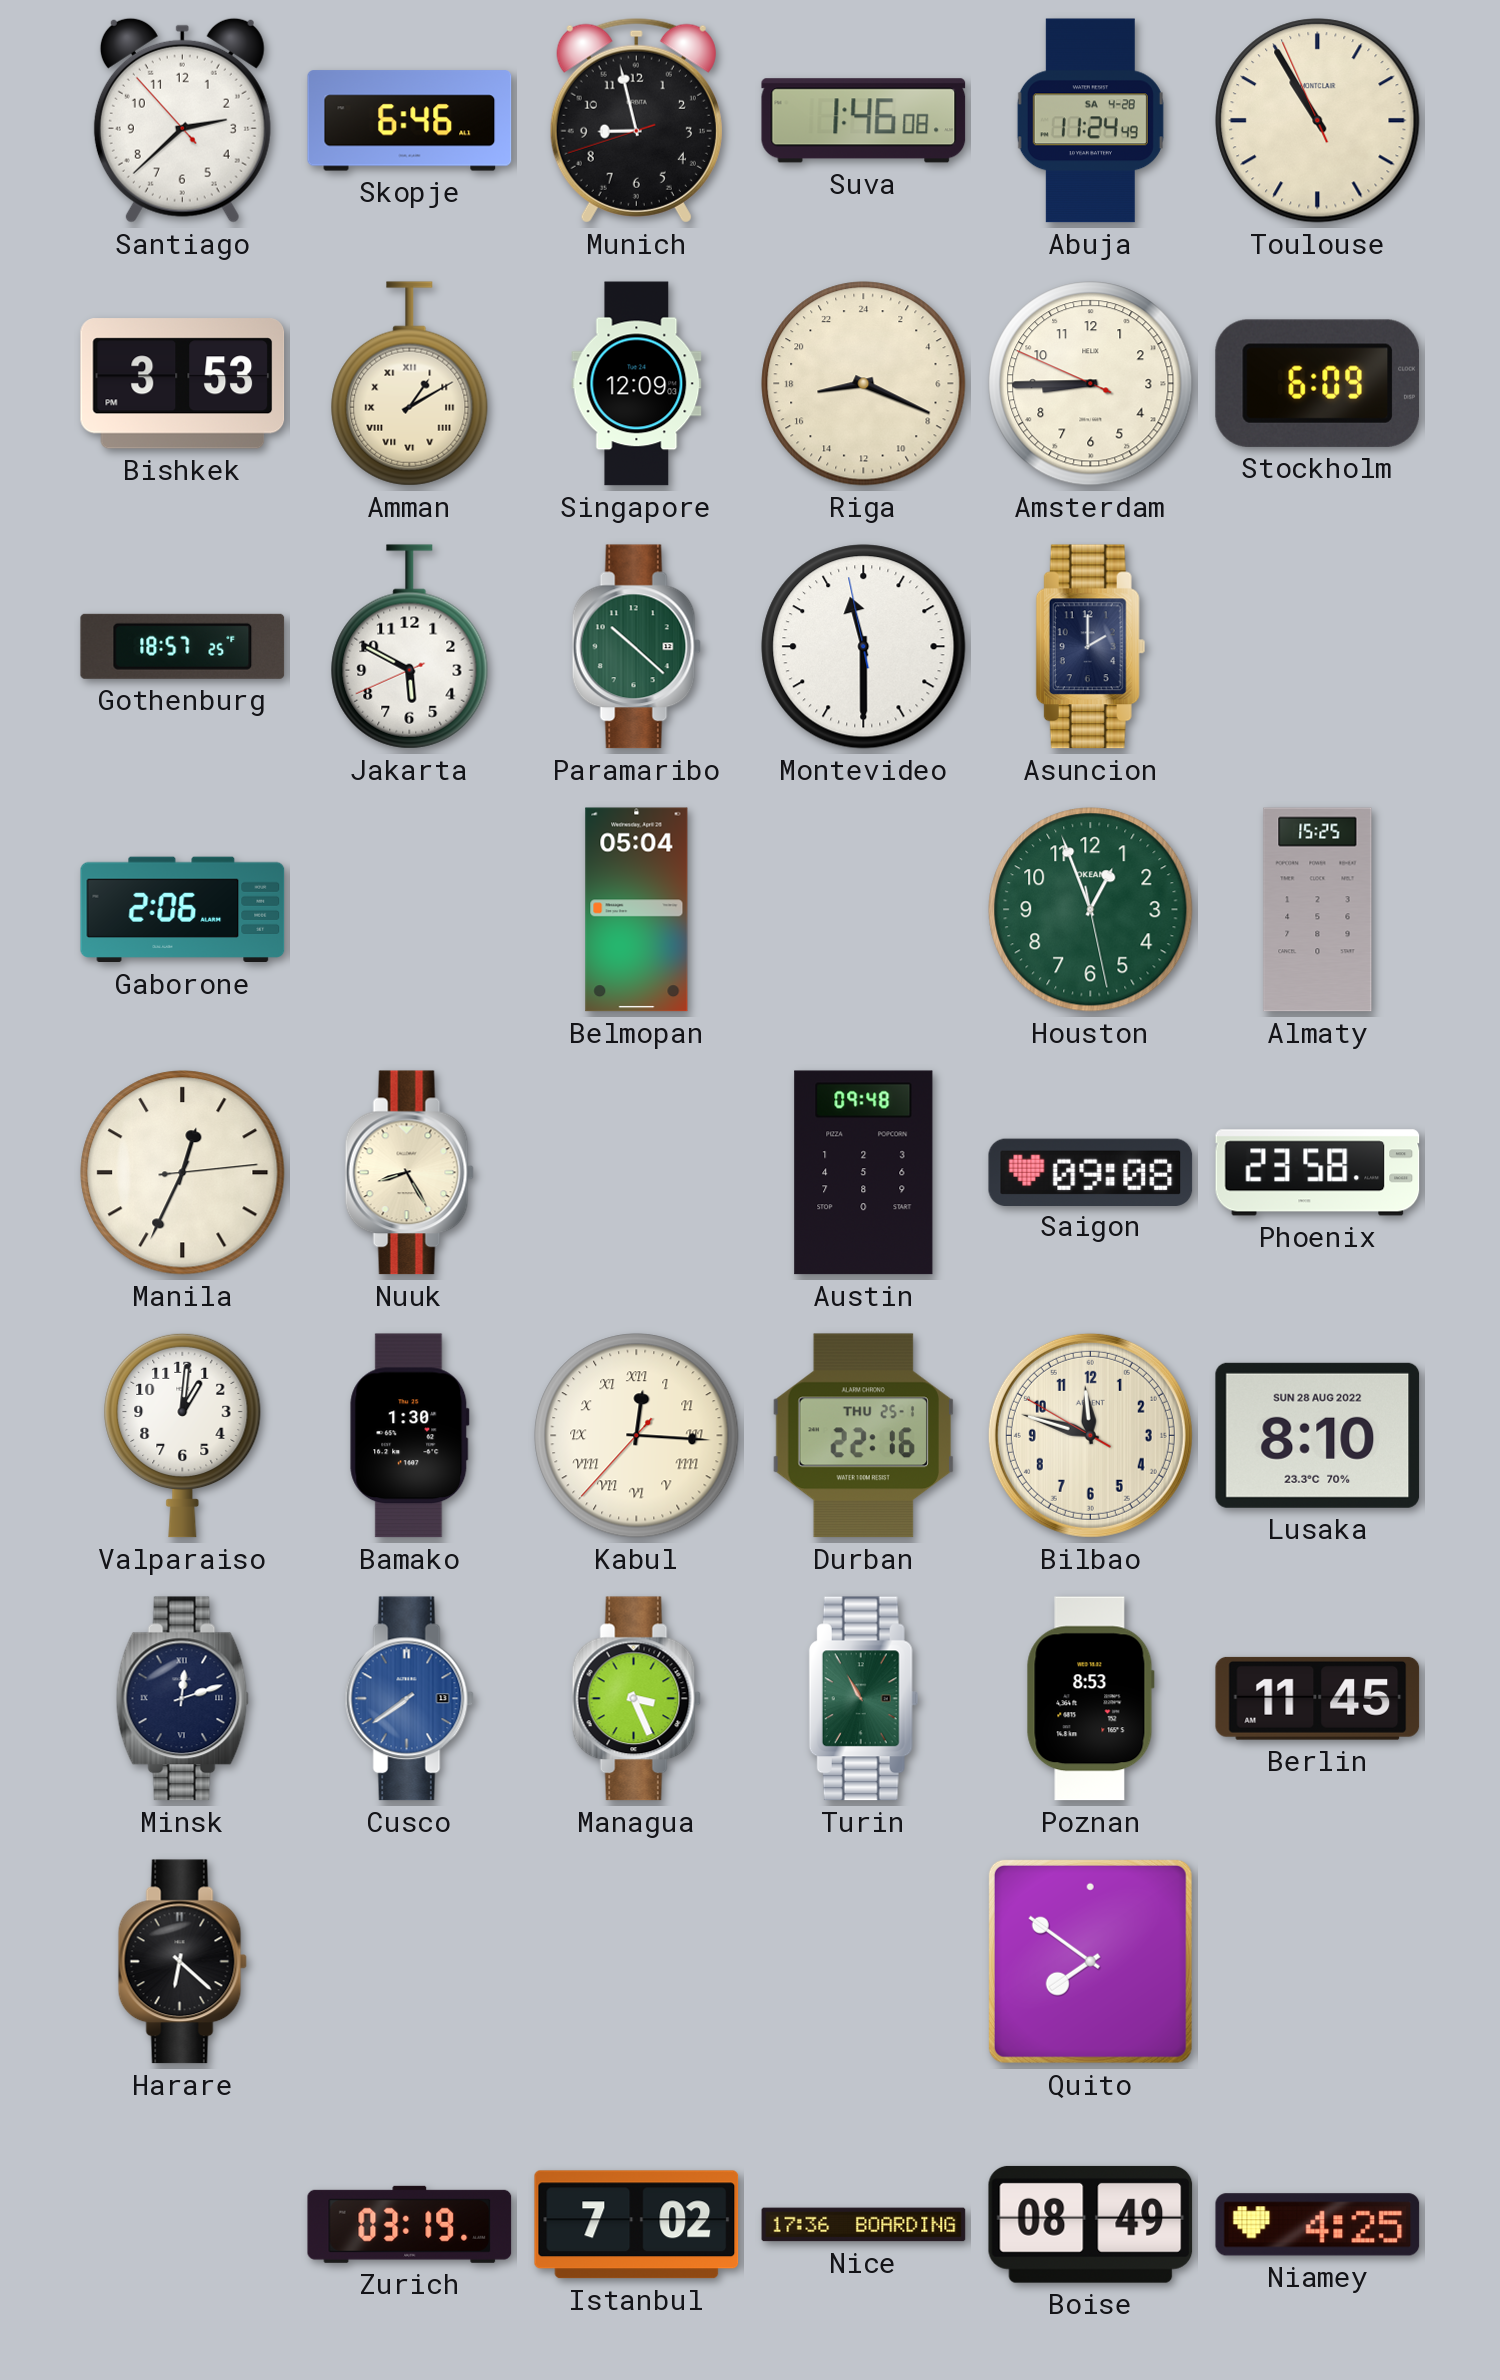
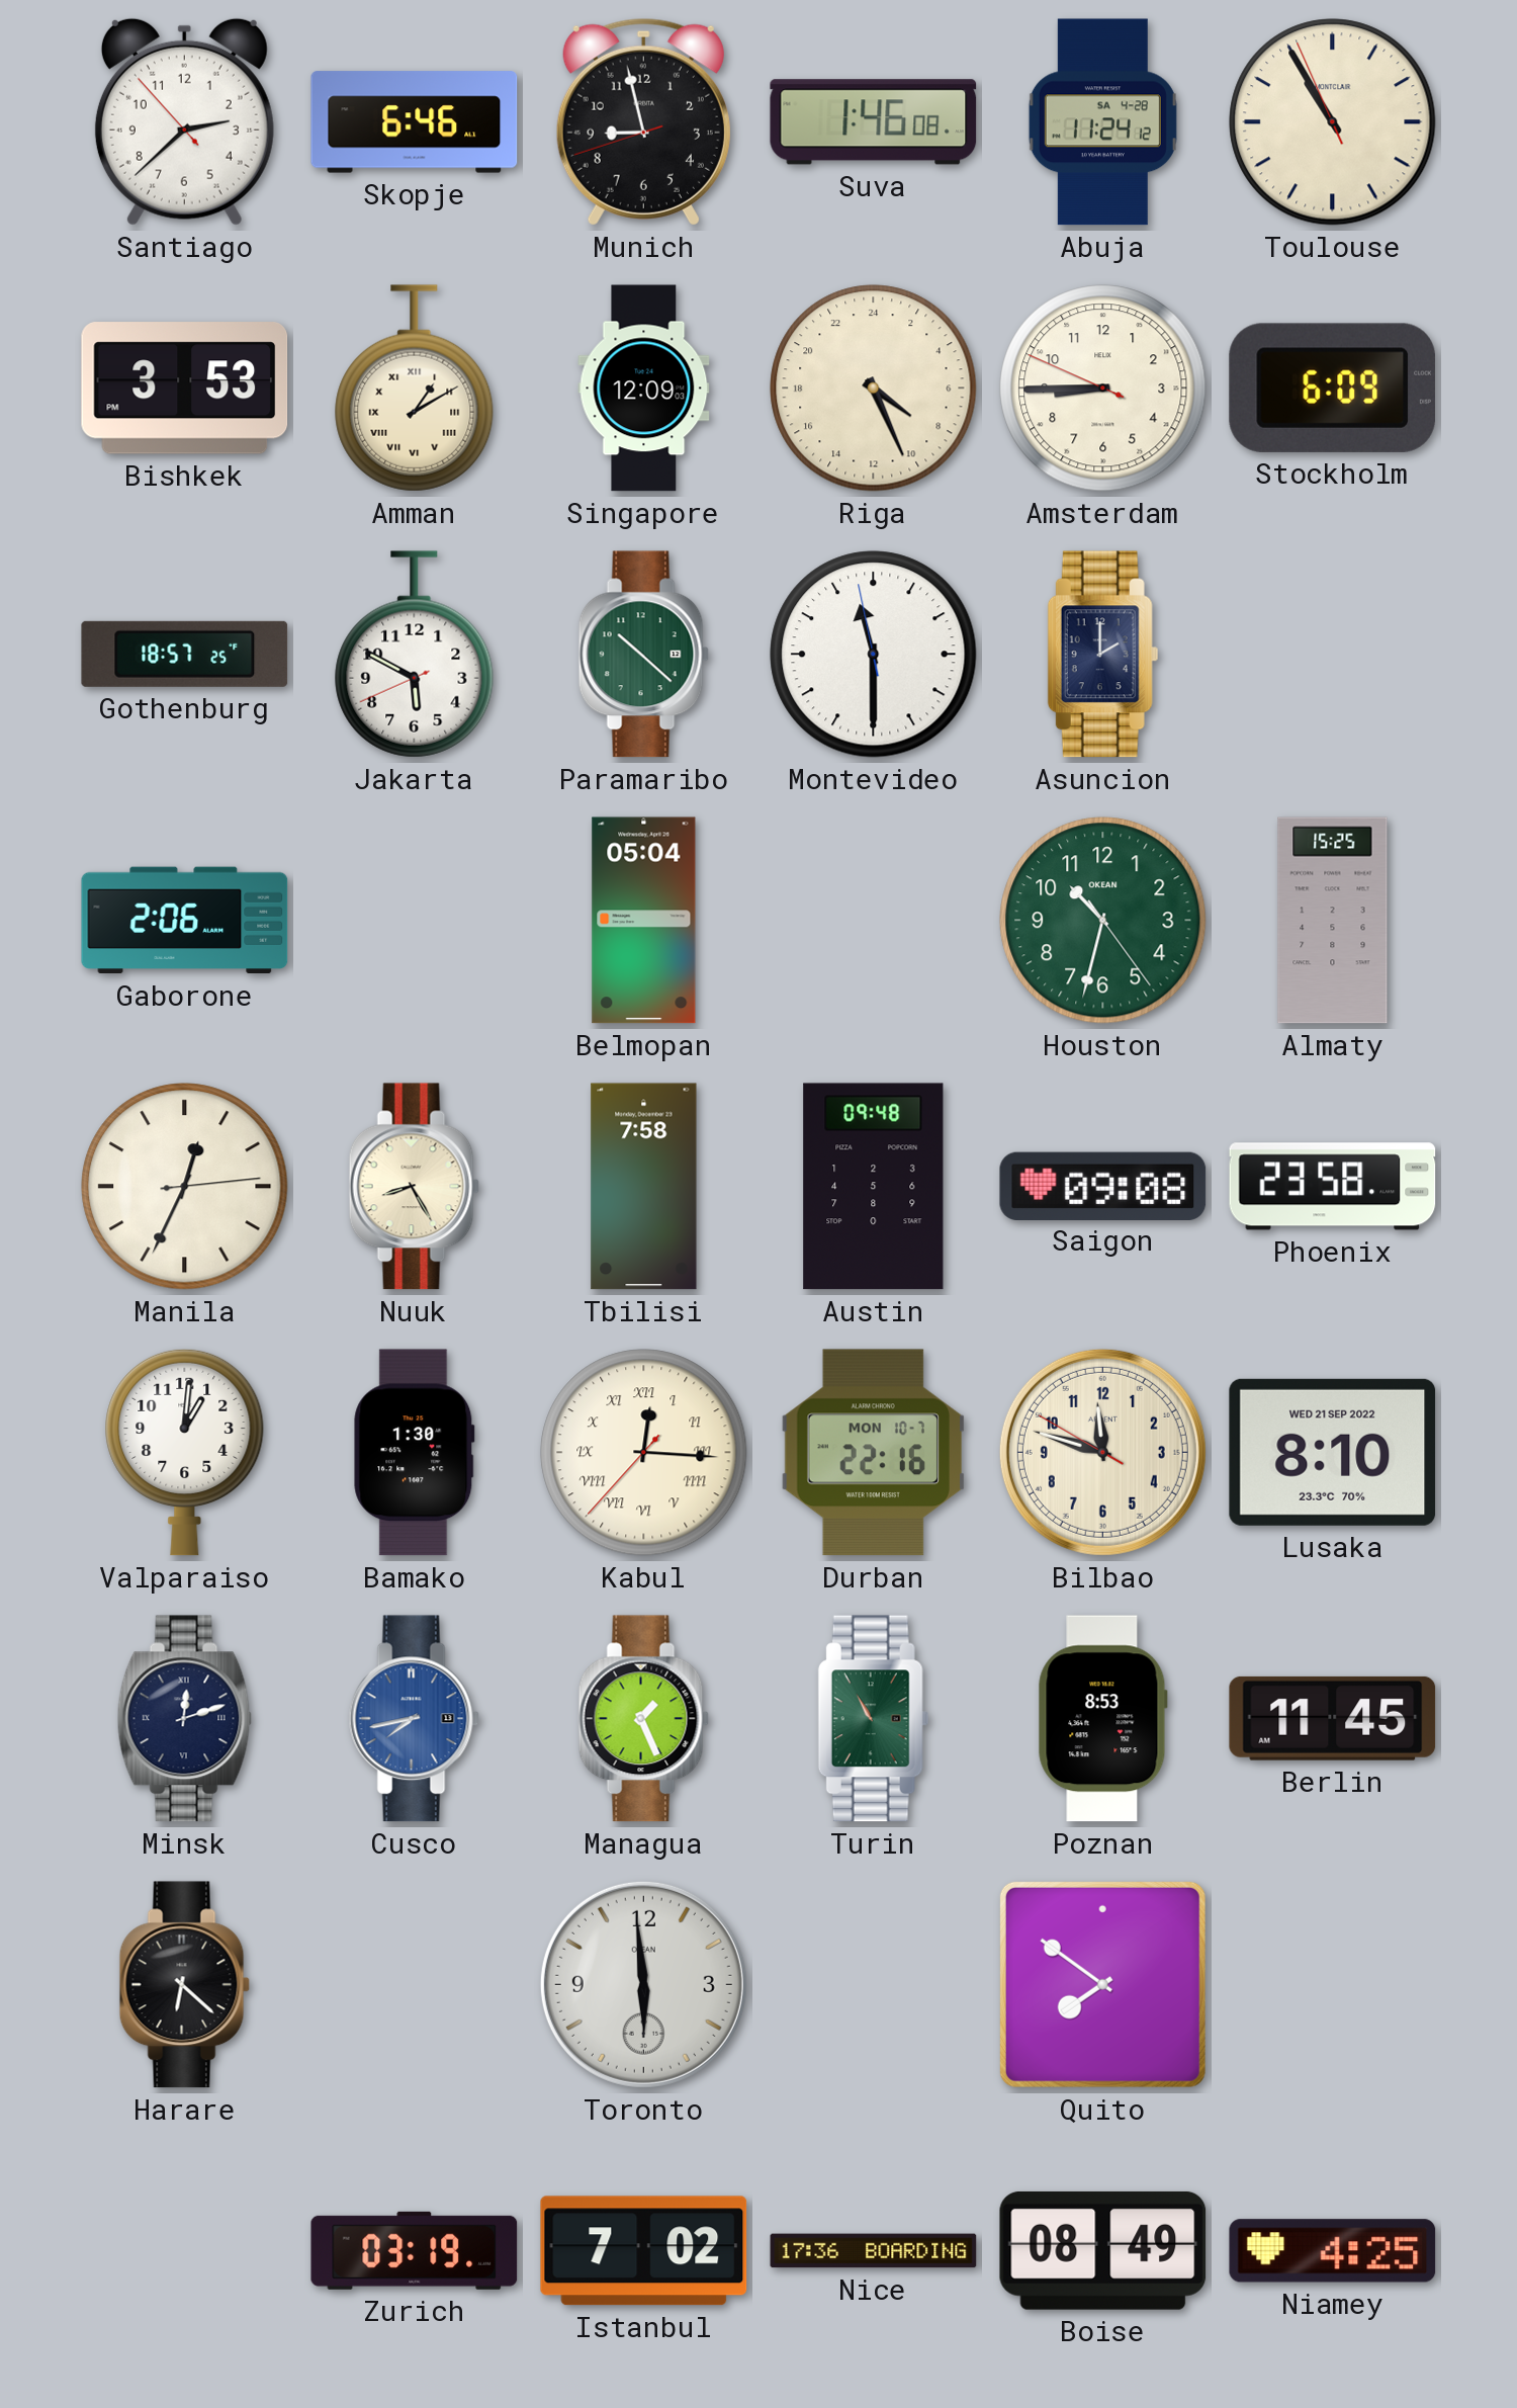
Abuja: 11:24:49 -> 11:24:12 (1102, 122)
Riga: 17:19 -> 8:26 (874, 389)
Houston: 12:56 -> 10:32 (1103, 921)
Tbilisi: none -> 7:58 (644, 1187)
Durban date: THU 25-1 -> MON 10-7 (873, 1453)
Lusaka date: SUN 28 AUG 2022 -> WED 21 SEP 2022 (1333, 1452)
Cusco: 7:39 -> 7:43 (414, 1719)
Managua: 3:26 -> 1:26 (643, 1719)
Toronto: none -> 5:59 (643, 1984)
